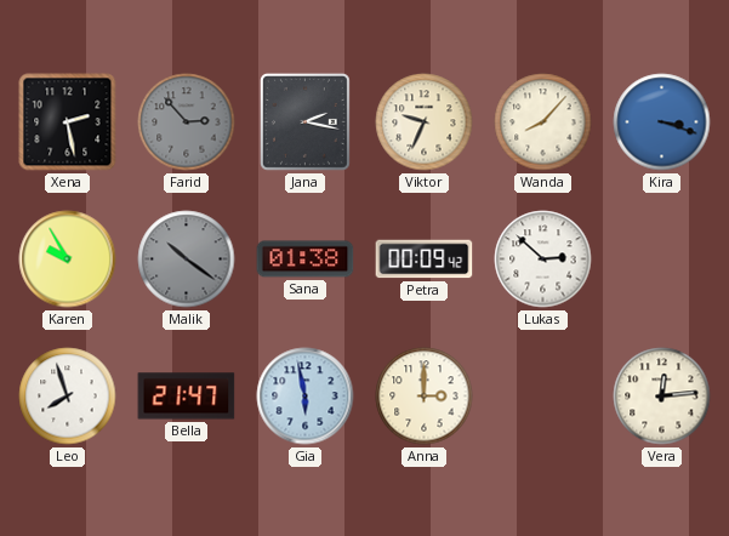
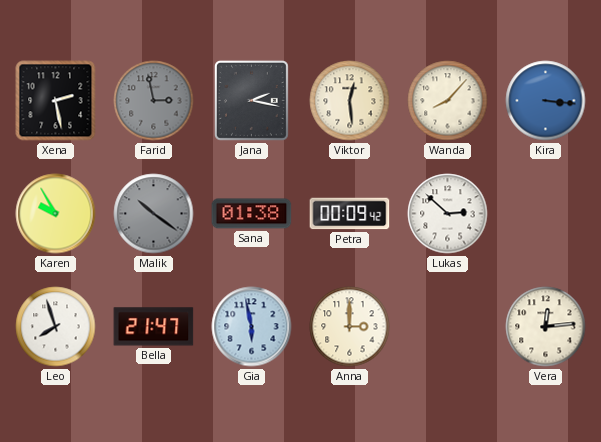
Farid: 2:53 -> 2:58 (154, 101)
Viktor: 9:34 -> 12:29 (350, 101)
Kira: 3:18 -> 3:16 (546, 101)
